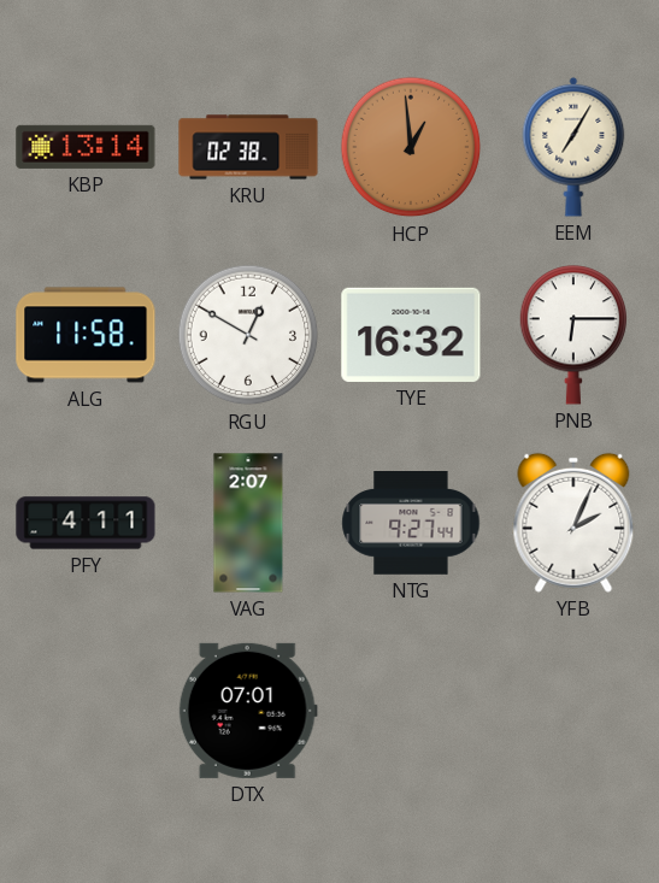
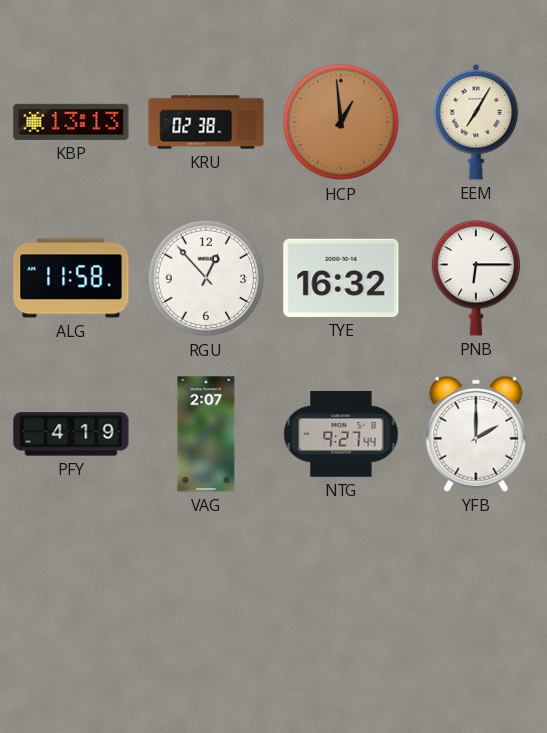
KBP: 13:14 -> 13:13 (71, 122)
RGU: 12:50 -> 12:53 (206, 278)
PFY: 4:11 -> 4:19 (71, 434)
YFB: 2:04 -> 2:00 (476, 434)
DTX: 07:01 -> none (248, 711)
